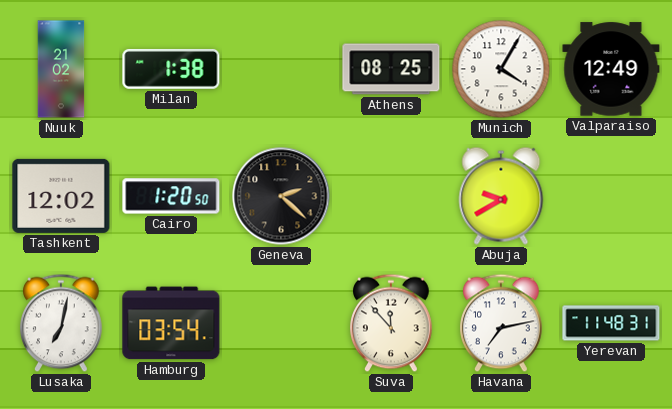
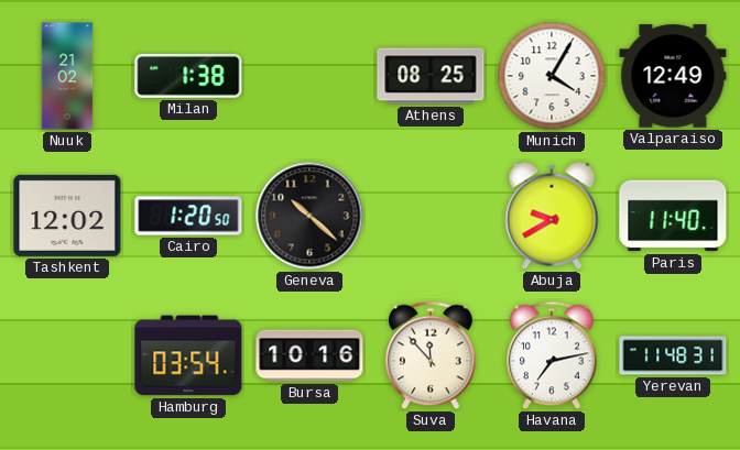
Geneva: 2:22 -> 10:22 (309, 216)
Paris: none -> 11:40 (673, 216)
Lusaka: 7:02 -> none (62, 323)
Bursa: none -> 10:16 (309, 355)
